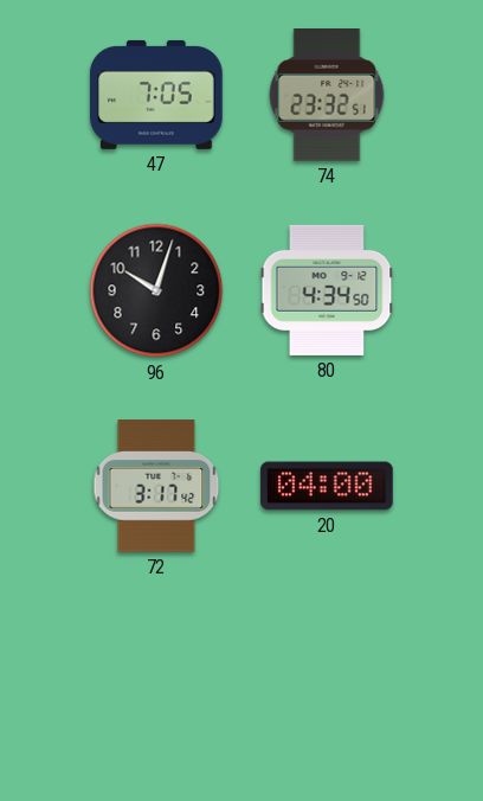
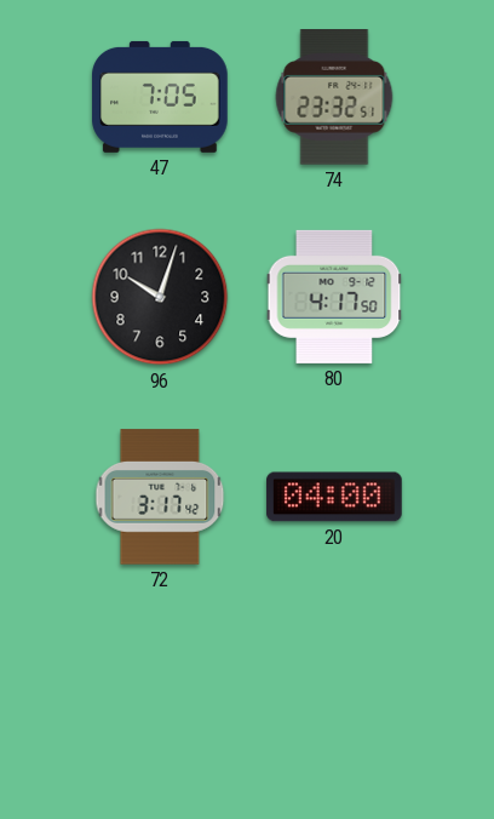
80: 4:34 -> 4:17 (334, 297)
